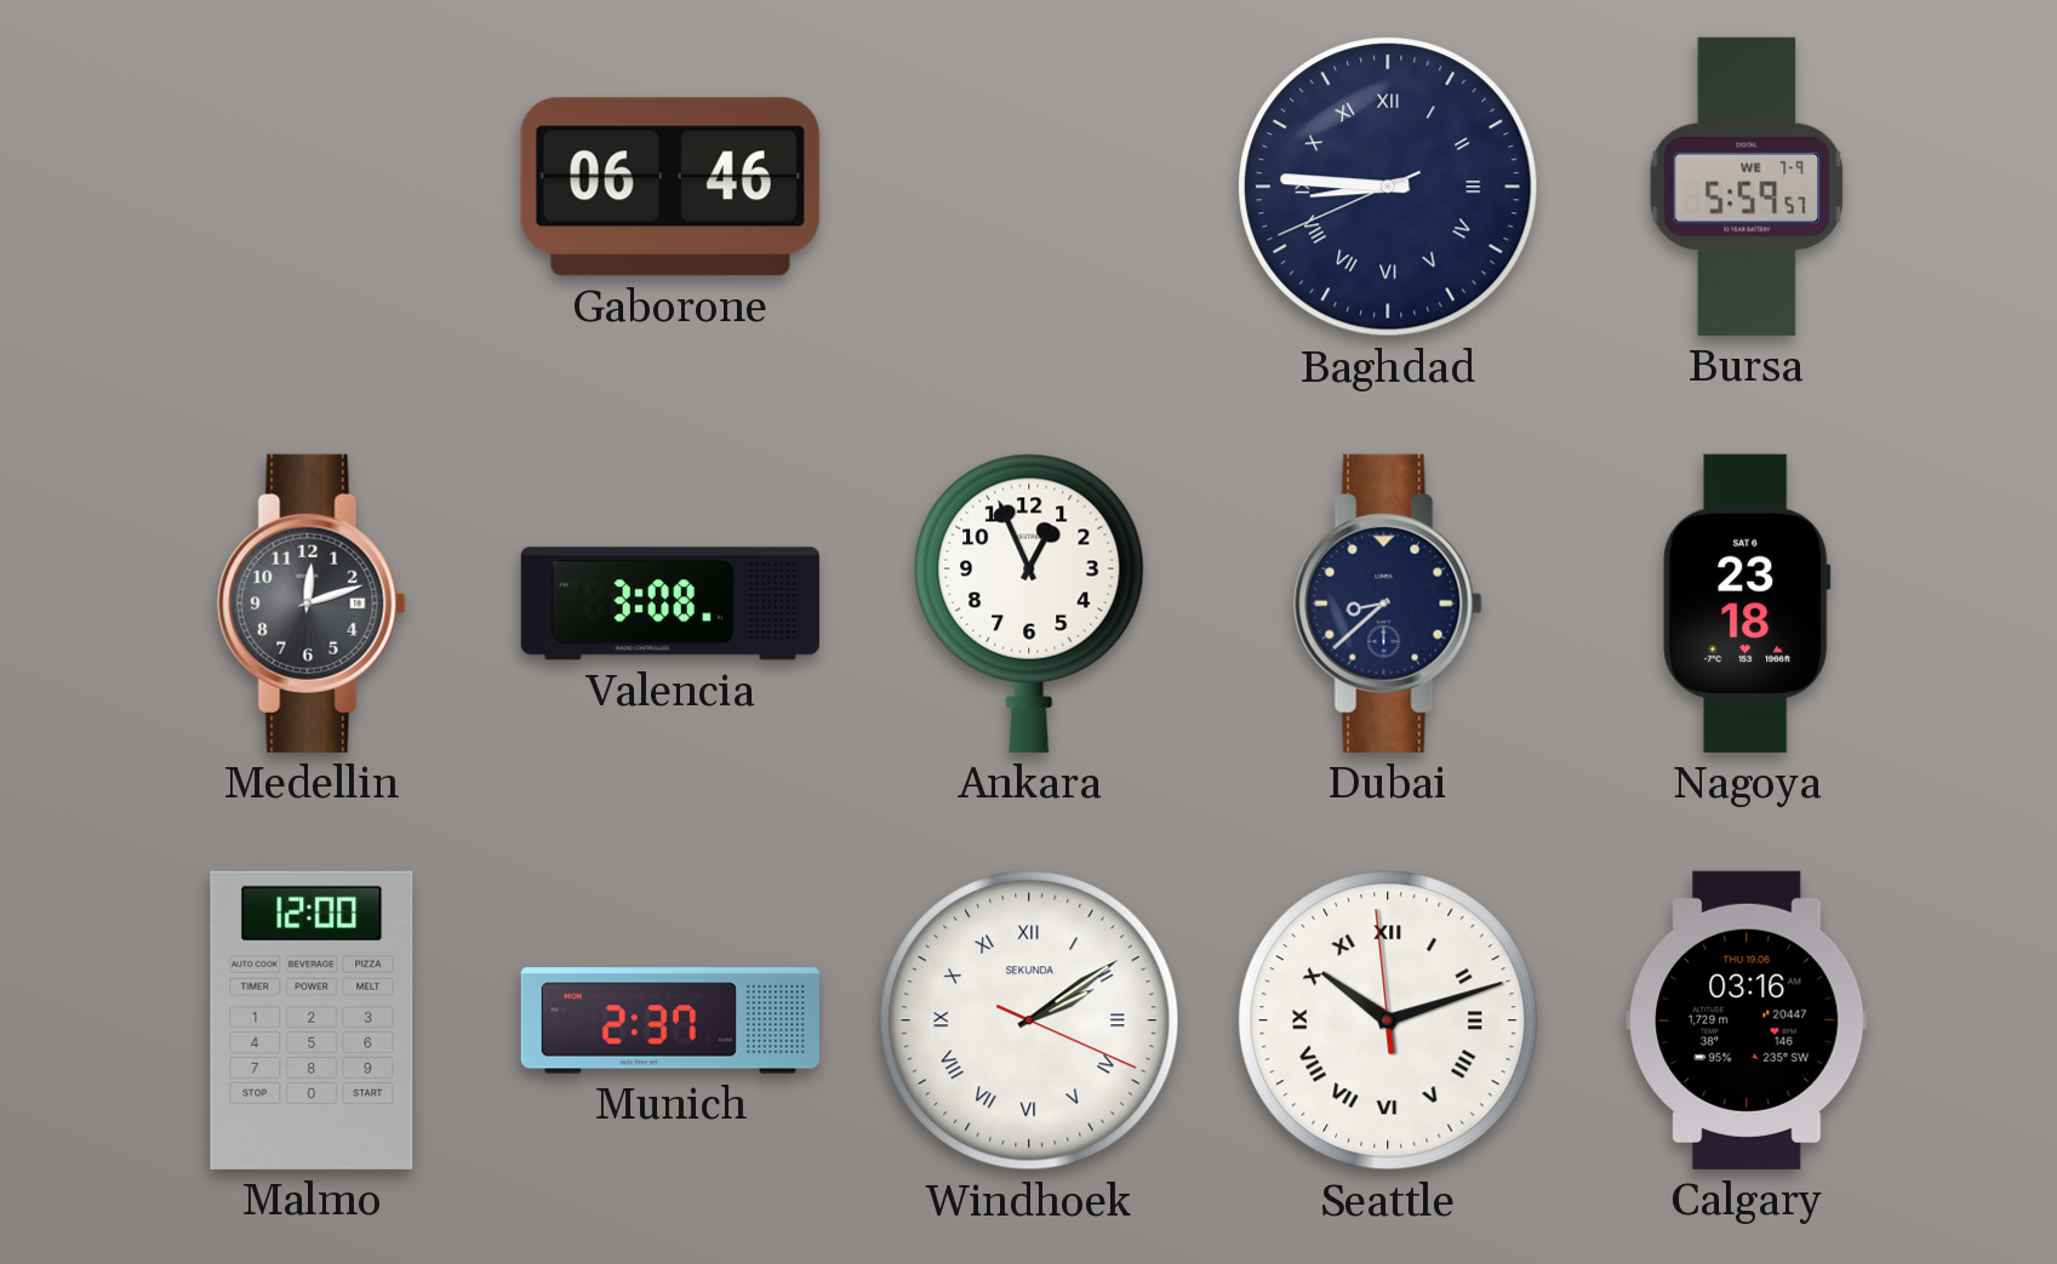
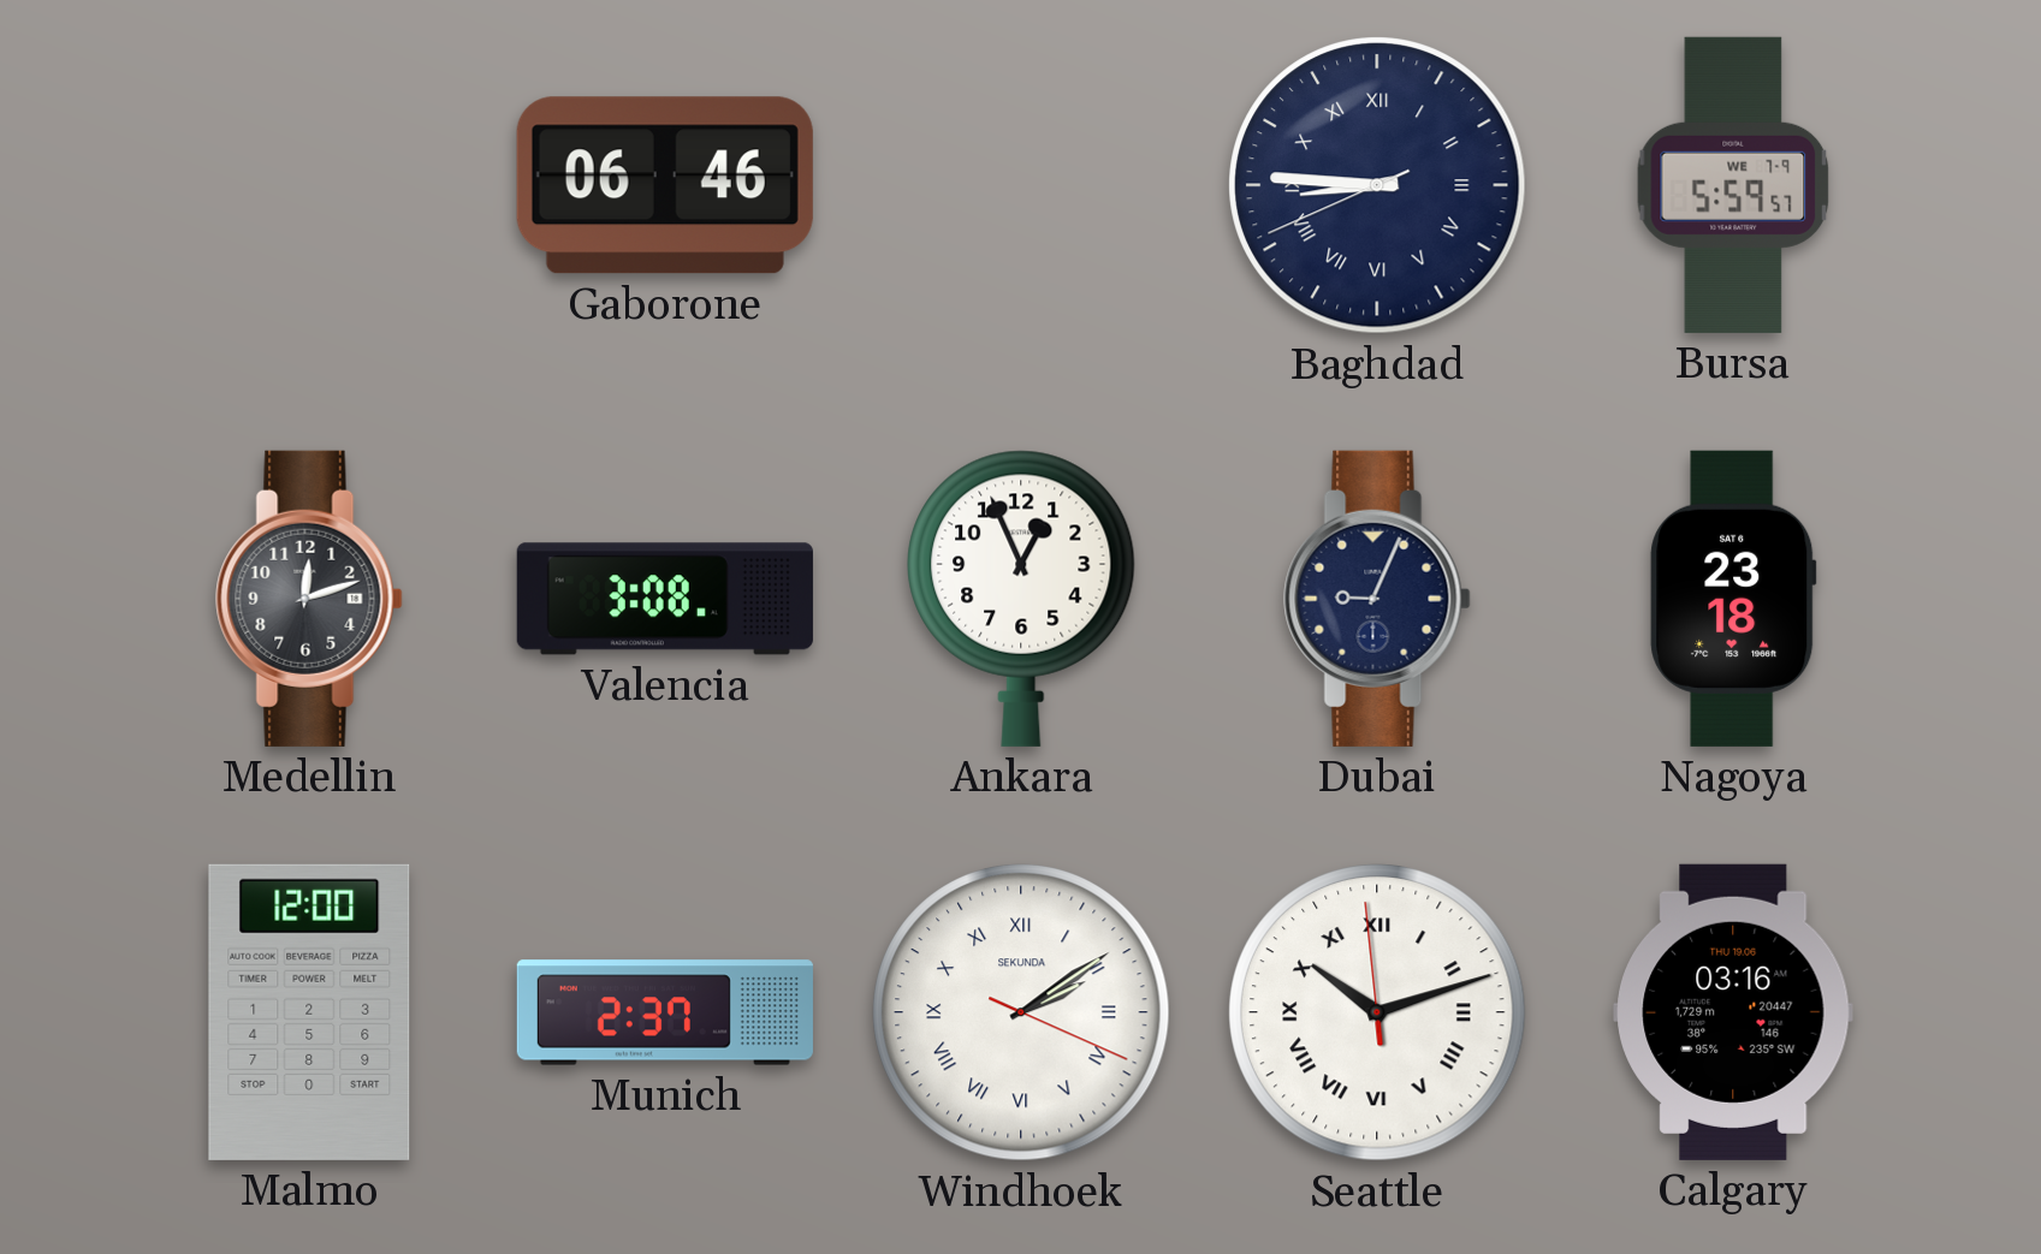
Dubai: 8:38 -> 9:04 (1377, 599)
